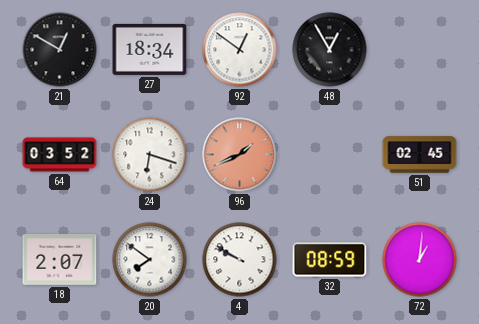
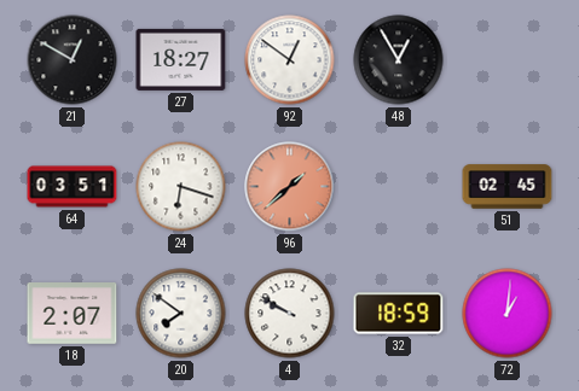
27: 18:34 -> 18:27 (181, 59)
64: 03:52 -> 03:51 (73, 187)
96: 1:41 -> 1:38 (290, 187)
32: 08:59 -> 18:59 (399, 314)
